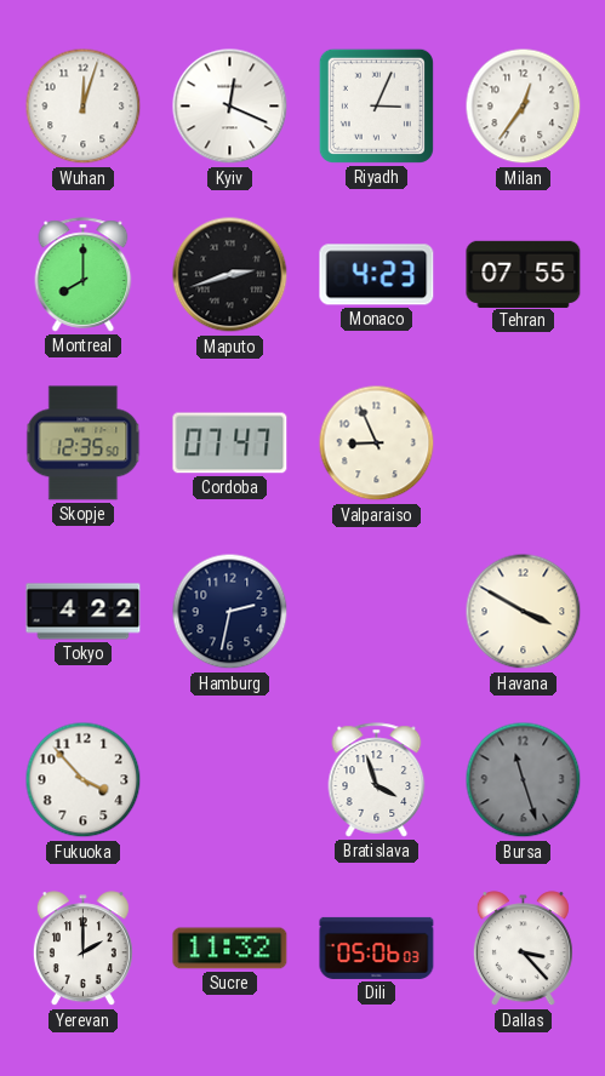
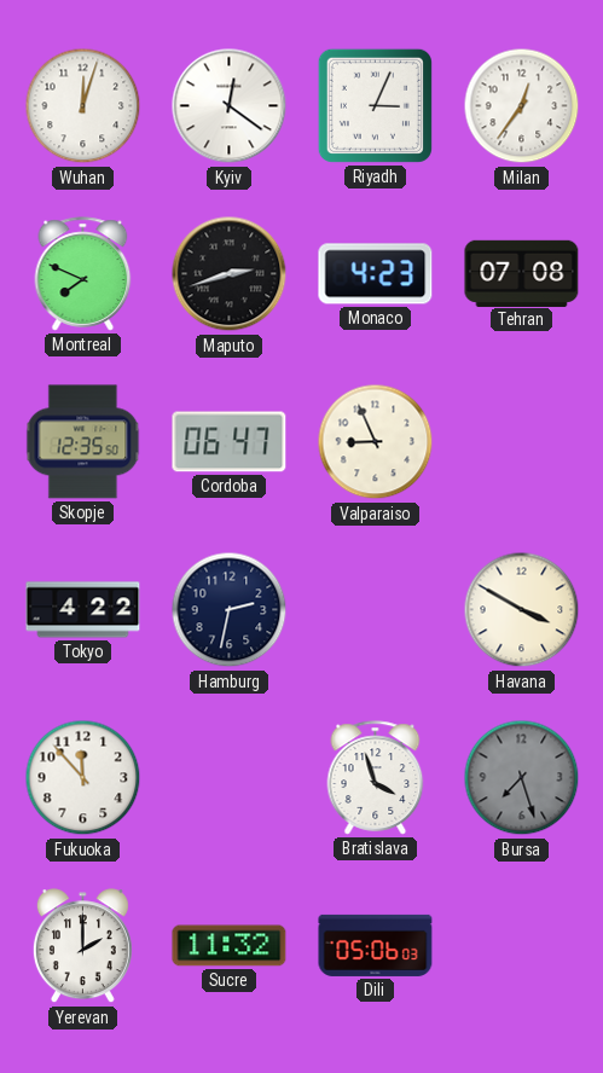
Kyiv: 12:19 -> 12:21 (230, 106)
Montreal: 8:00 -> 7:49 (83, 274)
Tehran: 07:55 -> 07:08 (522, 273)
Cordoba: 07:47 -> 06:47 (230, 442)
Fukuoka: 3:53 -> 11:53 (83, 778)
Bursa: 11:27 -> 7:27 (522, 778)
Dallas: 3:23 -> none (523, 949)
